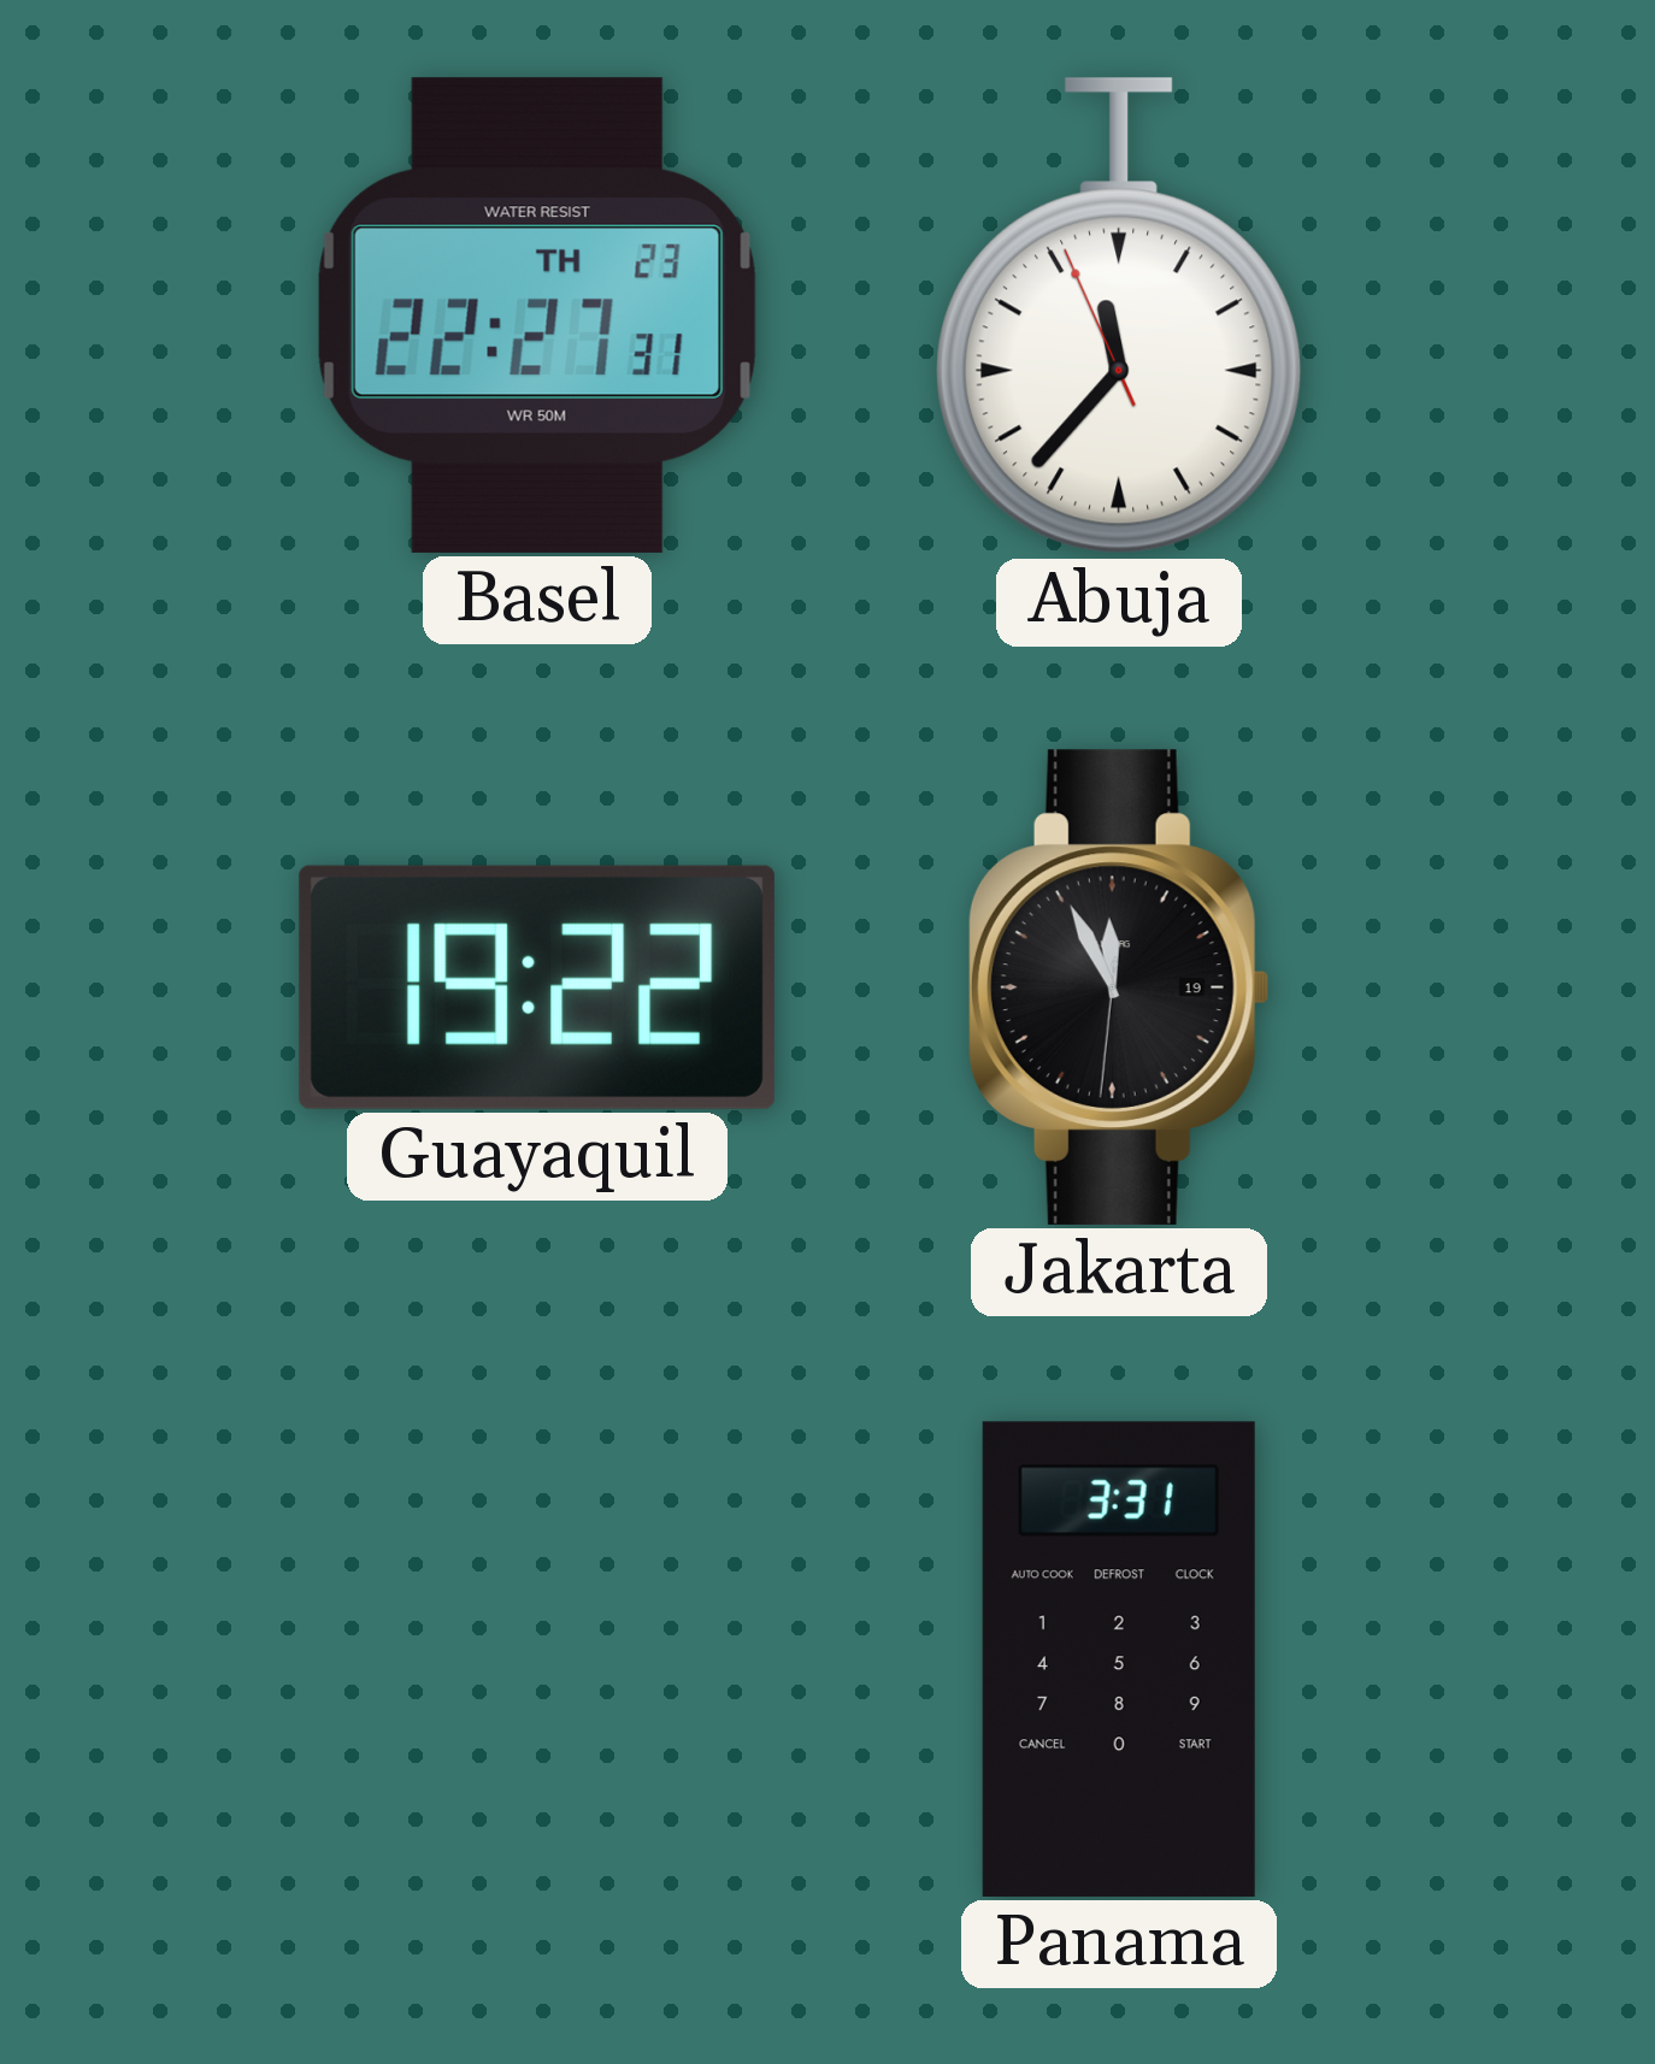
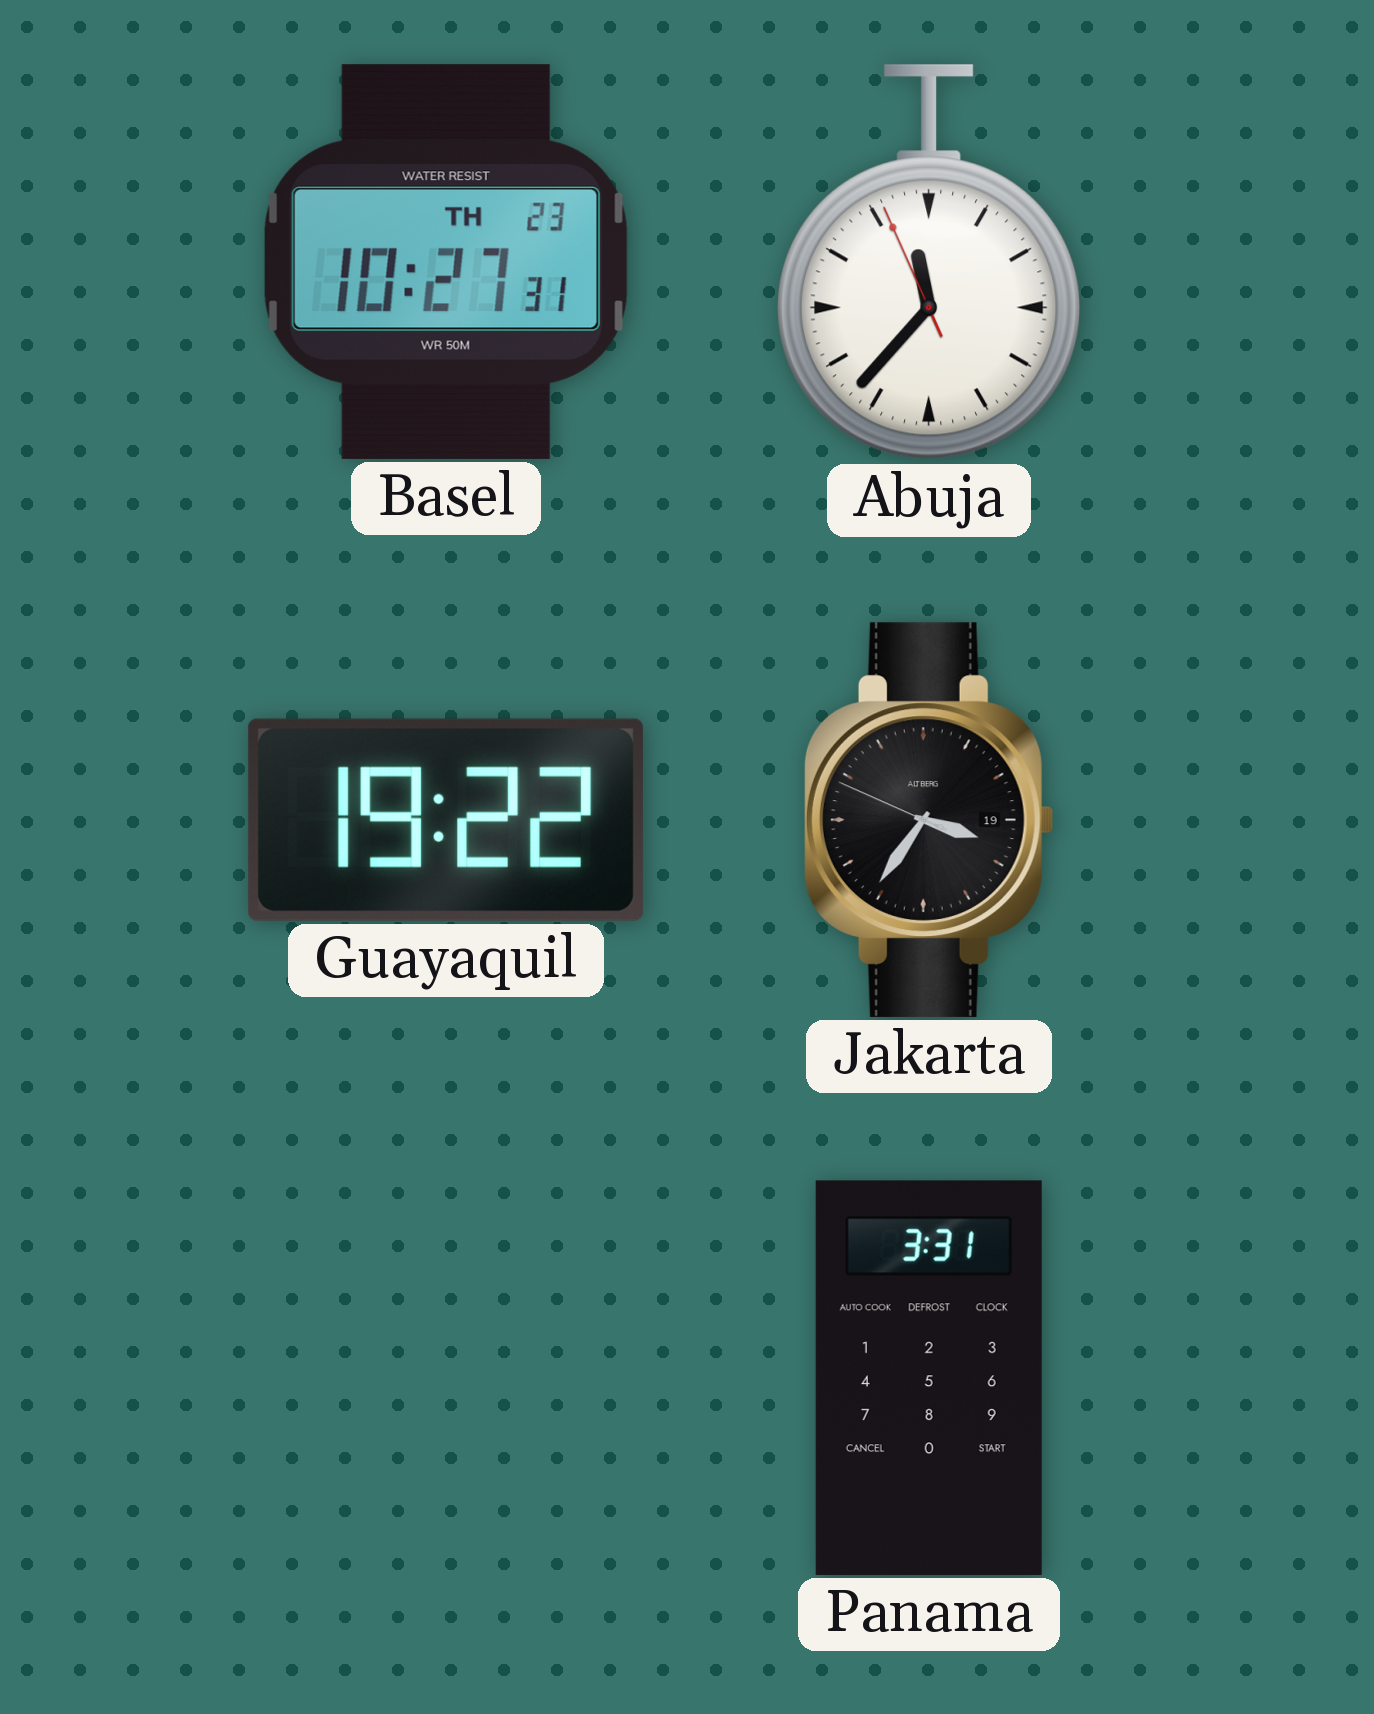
Basel: 22:27 -> 10:27 (446, 262)
Jakarta: 11:55 -> 3:35 (929, 820)
